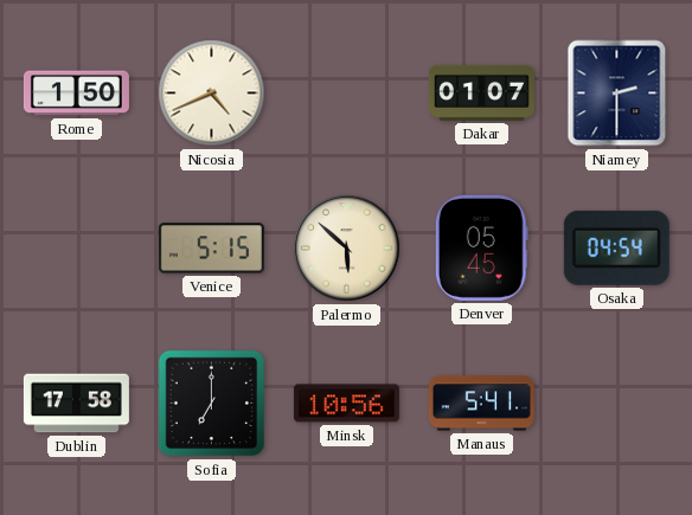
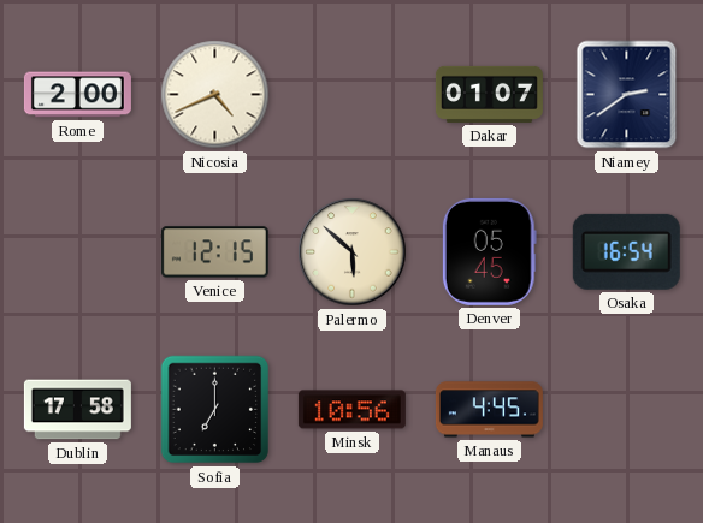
Rome: 1:50 -> 2:00 (77, 95)
Niamey: 2:30 -> 2:39 (627, 95)
Venice: 5:15 -> 12:15 (214, 252)
Osaka: 04:54 -> 16:54 (626, 251)
Manaus: 5:41 -> 4:45 (489, 410)
